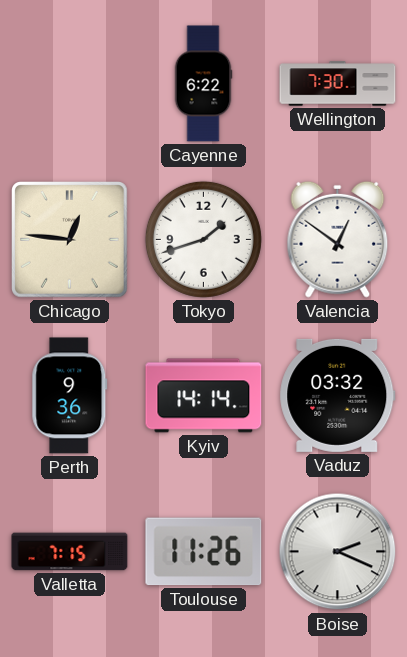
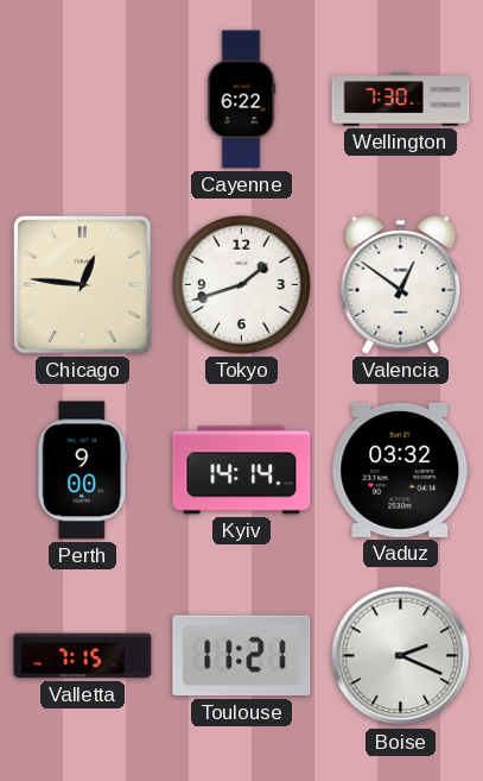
Perth: 9:36 -> 9:00 (83, 471)
Toulouse: 11:26 -> 11:21 (242, 656)
